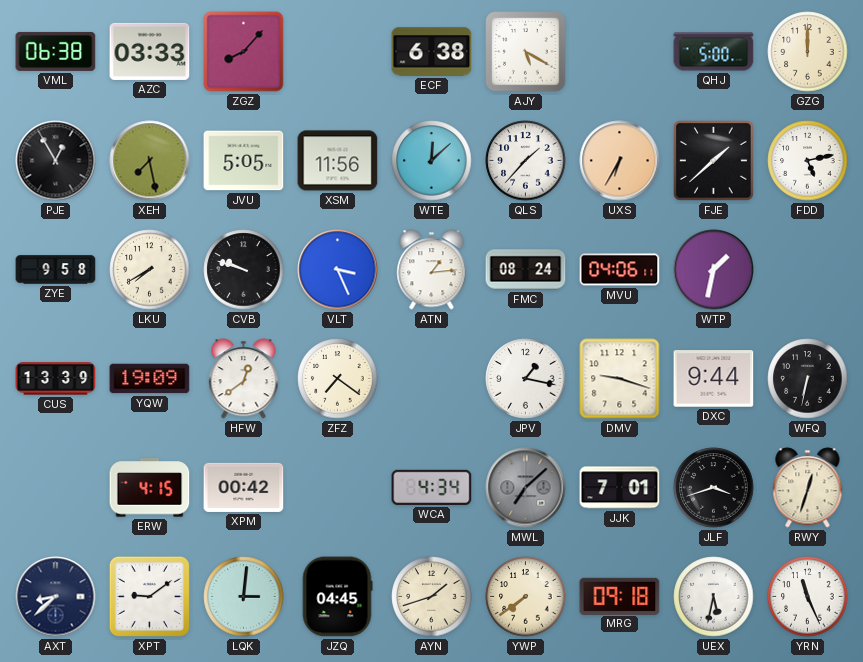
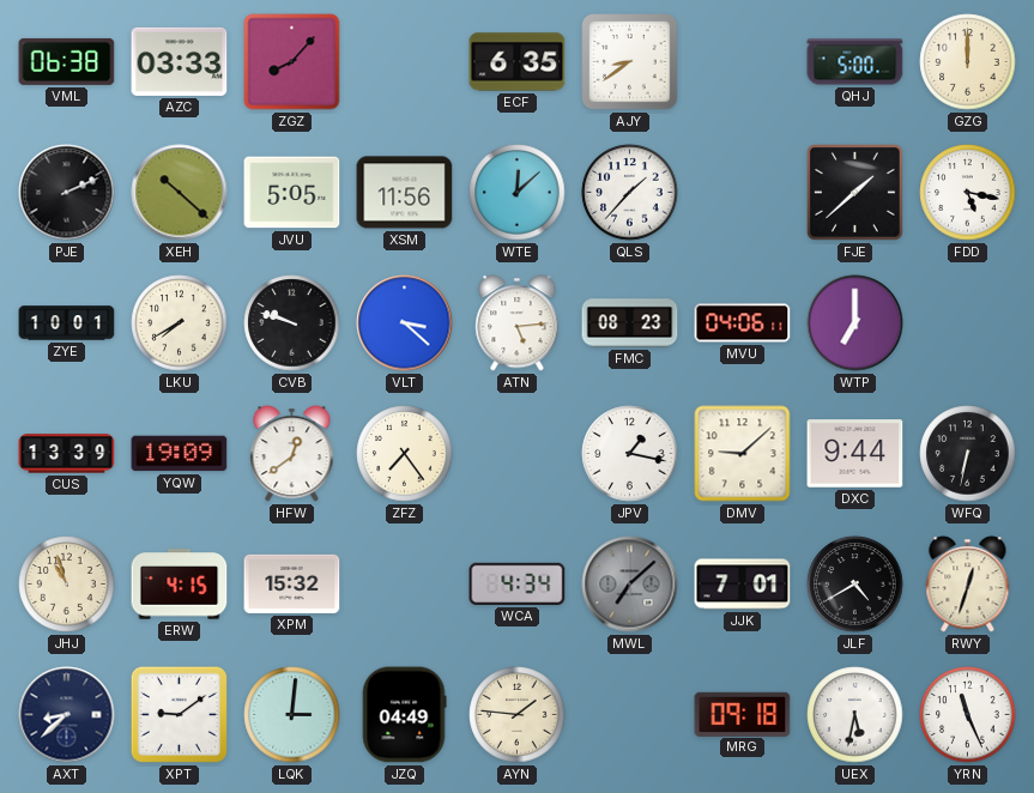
ECF: 6:38 -> 6:35 (518, 62)
AJY: 5:20 -> 8:39 (630, 62)
PJE: 12:55 -> 2:11 (67, 193)
XEH: 7:28 -> 10:22 (180, 193)
UXS: 6:35 -> none (620, 161)
FDD: 5:13 -> 5:17 (968, 193)
ZYE: 9:58 -> 10:01 (67, 323)
VLT: 3:26 -> 3:22 (405, 323)
ATN: 1:14 -> 5:14 (518, 323)
FMC: 08:24 -> 08:23 (630, 323)
WTP: 1:32 -> 7:00 (855, 323)
ZFZ: 7:21 -> 7:24 (405, 454)
DMV: 9:18 -> 9:08 (743, 454)
JHJ: none -> 10:57 (67, 585)
XPM: 00:42 -> 15:32 (292, 583)
JLF: 3:42 -> 4:40 (855, 585)
JZQ: 04:45 -> 04:49 (404, 715)
AYN: 1:42 -> 1:46 (518, 715)
YWP: 7:39 -> none (526, 597)
